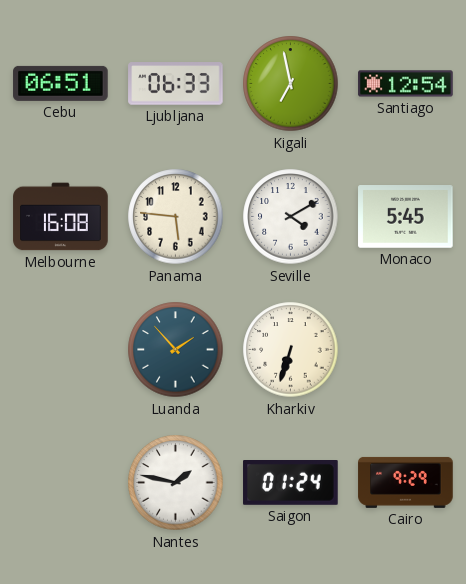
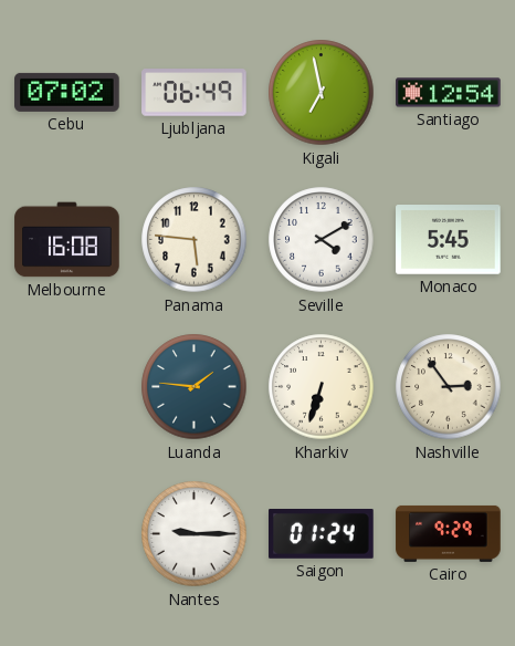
Cebu: 06:51 -> 07:02 (67, 92)
Ljubljana: 06:33 -> 06:49 (195, 93)
Luanda: 1:53 -> 1:46 (195, 387)
Nashville: none -> 2:54 (449, 387)
Nantes: 1:47 -> 9:15 (195, 534)
